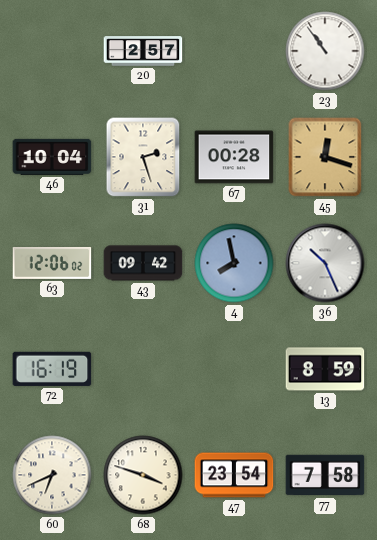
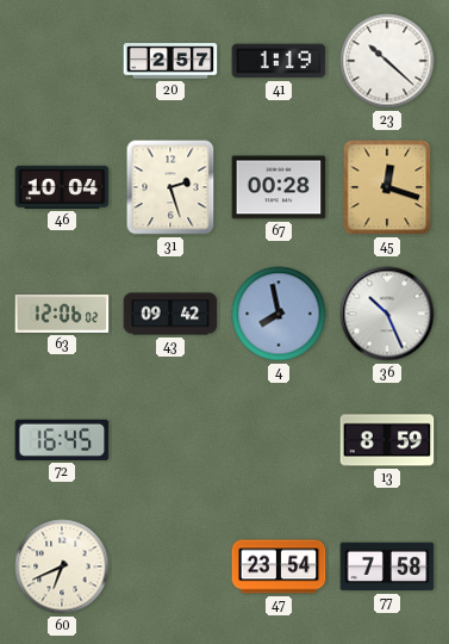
41: none -> 1:19 (279, 61)
23: 10:54 -> 10:22 (387, 61)
72: 16:19 -> 16:45 (62, 440)
68: 3:48 -> none (143, 475)
